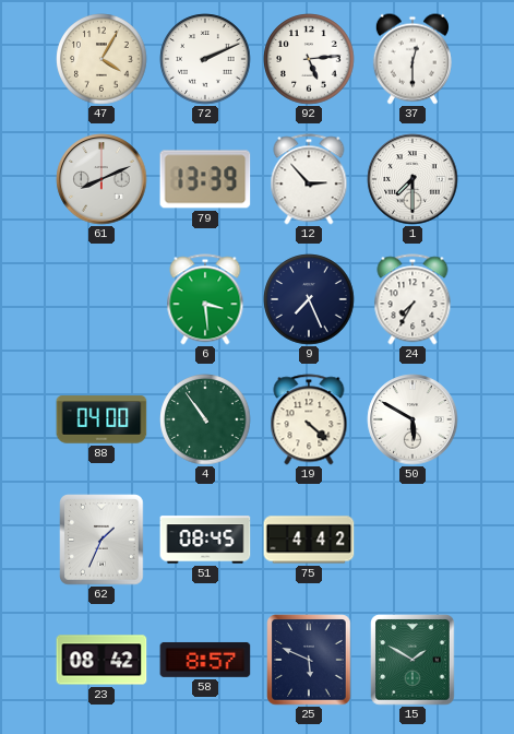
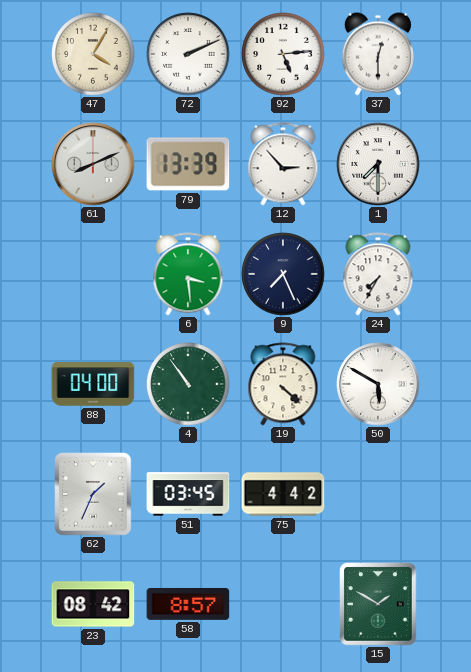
51: 08:45 -> 03:45 (188, 494)
25: 5:49 -> none (309, 660)
